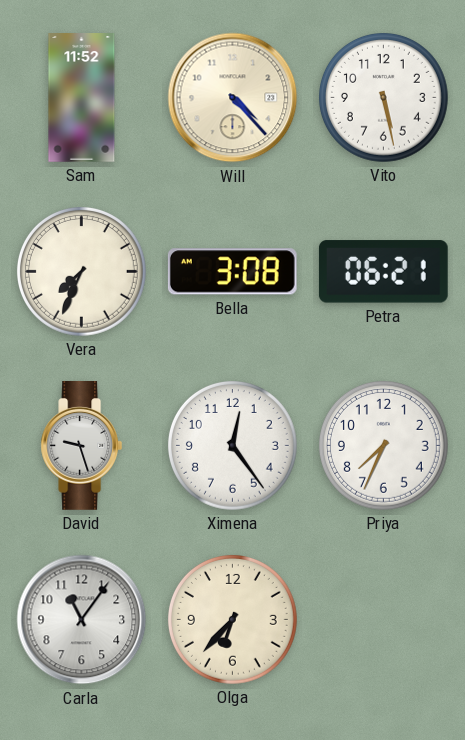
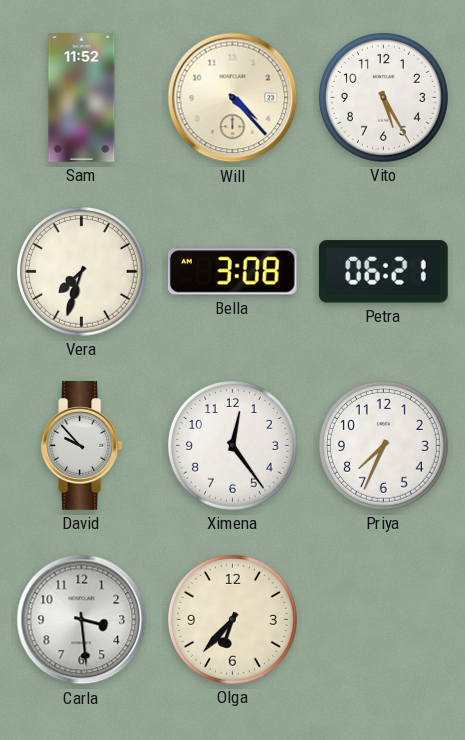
Vito: 5:28 -> 5:25 (383, 97)
Vera: 7:34 -> 7:33 (81, 271)
David: 9:27 -> 9:53 (82, 446)
Carla: 11:06 -> 3:29 (82, 620)
